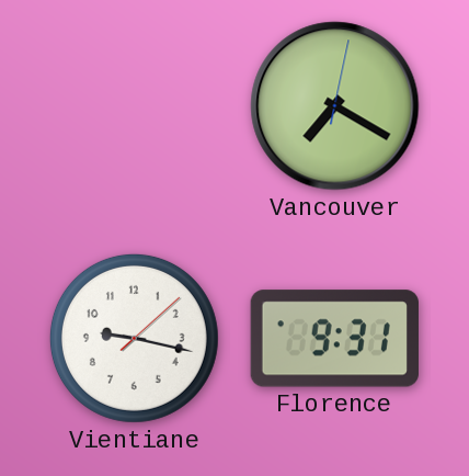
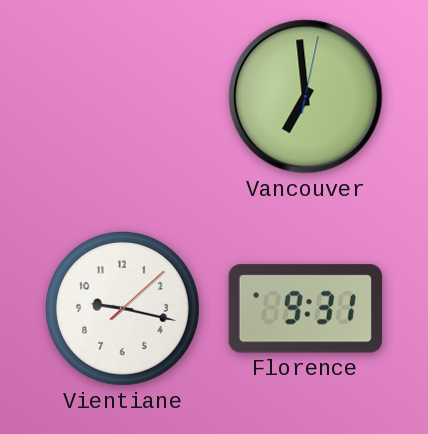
Vancouver: 7:20 -> 6:59 (306, 97)
